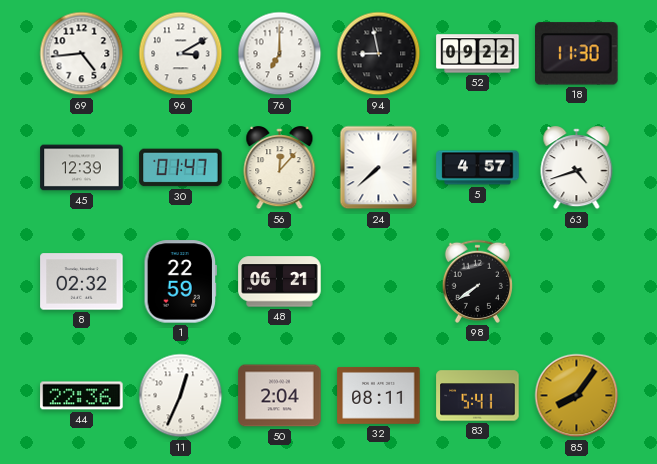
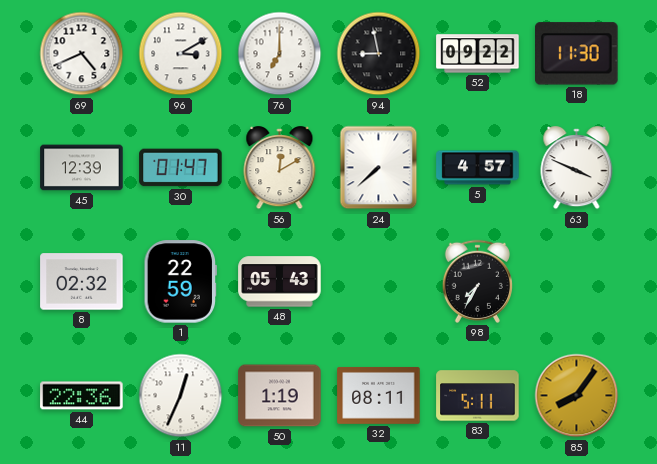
69: 4:44 -> 4:41 (82, 54)
56: 12:07 -> 12:10 (280, 168)
63: 4:42 -> 3:49 (577, 168)
48: 06:21 -> 05:43 (280, 282)
98: 7:39 -> 7:35 (477, 281)
50: 2:04 -> 1:19 (280, 396)
83: 5:41 -> 5:11 (478, 396)
